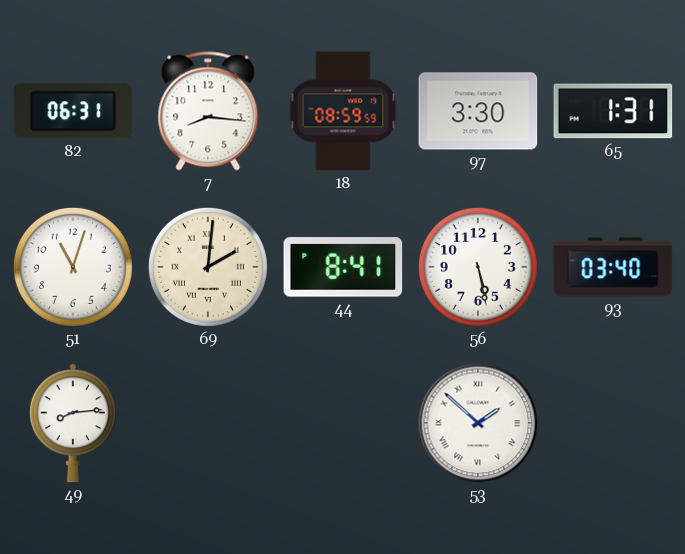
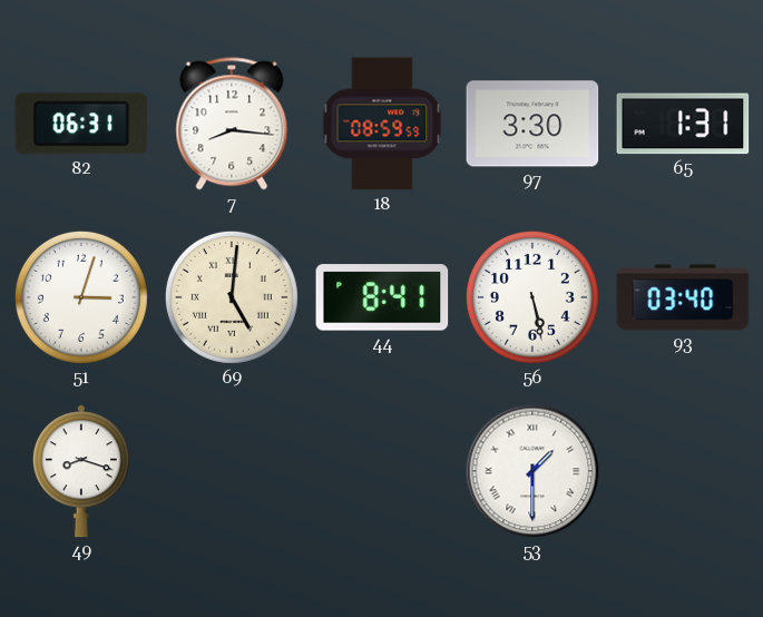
51: 11:03 -> 3:03 (81, 297)
69: 2:01 -> 5:01 (232, 297)
49: 8:14 -> 8:18 (81, 471)
53: 1:52 -> 1:30 (532, 471)
